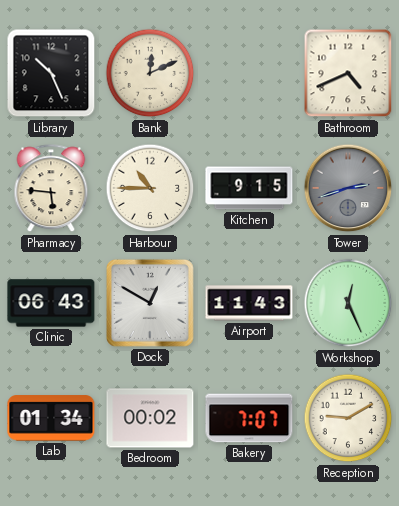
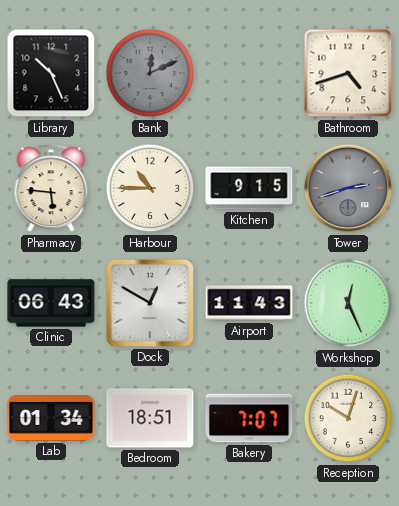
Bank dial: cream -> grey (150, 73)
Bathroom: 4:41 -> 4:42 (348, 73)
Bedroom: 00:02 -> 18:51 (150, 418)
Reception: 9:10 -> 10:03 (348, 418)
